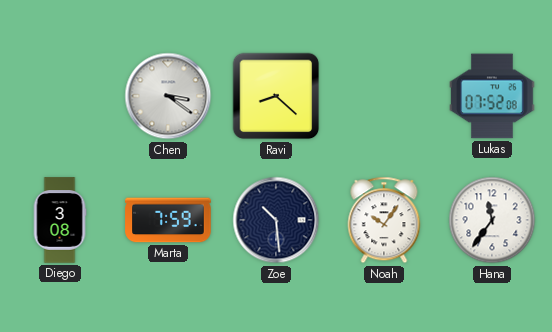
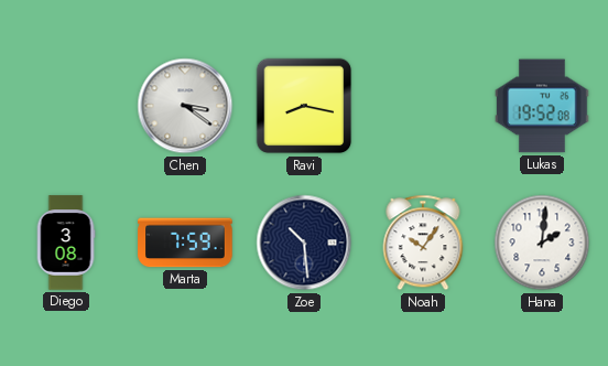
Ravi: 8:22 -> 8:17 (304, 106)
Lukas: 07:52 -> 19:52 (542, 106)
Hana: 11:36 -> 2:01 (542, 243)
